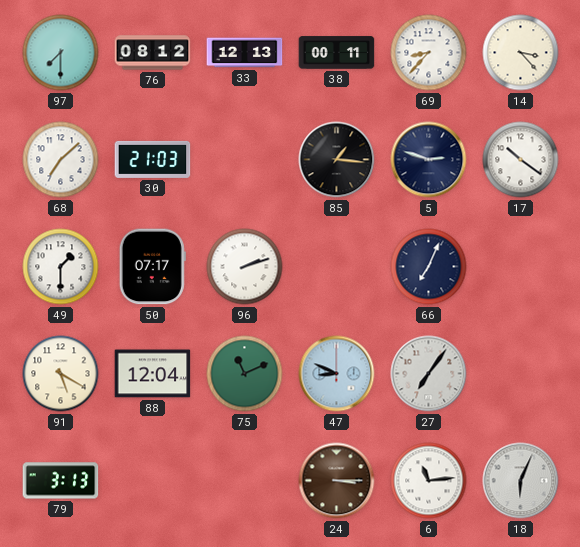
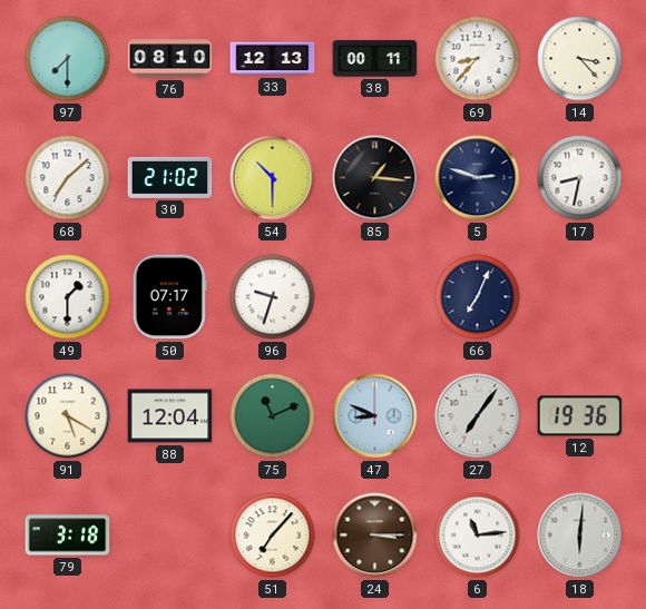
76: 08:12 -> 08:10 (170, 59)
30: 21:03 -> 21:02 (170, 177)
54: none -> 10:30 (273, 178)
17: 10:21 -> 8:32 (580, 178)
96: 2:12 -> 9:33 (273, 297)
12: none -> 19:36 (580, 416)
79: 3:13 -> 3:18 (68, 536)
51: none -> 7:07 (273, 536)
18: 6:04 -> 6:01 (580, 536)
